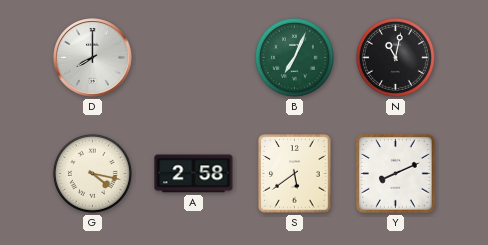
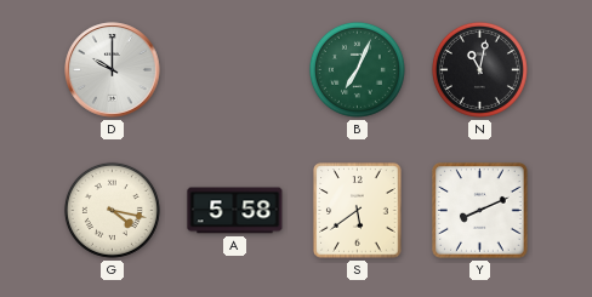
D: 8:00 -> 10:00 (113, 70)
A: 2:58 -> 5:58 (235, 211)
